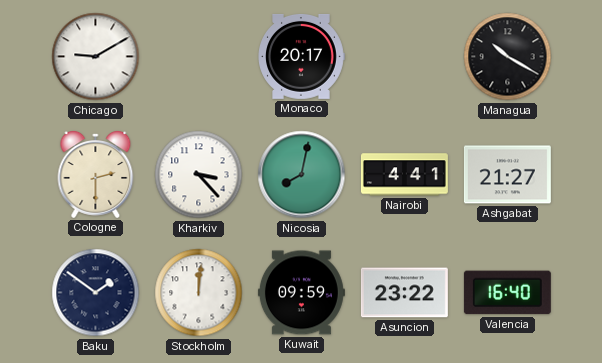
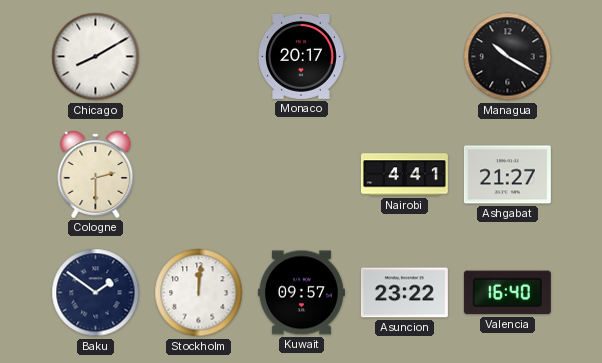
Chicago: 9:10 -> 8:10 (96, 57)
Kharkiv: 3:23 -> none (199, 175)
Nicosia: 8:02 -> none (302, 175)
Kuwait: 09:59 -> 09:57 (301, 293)
